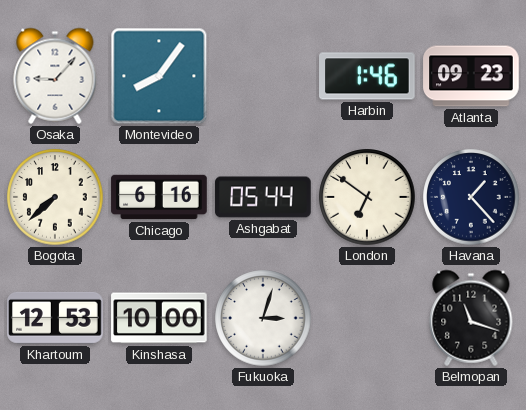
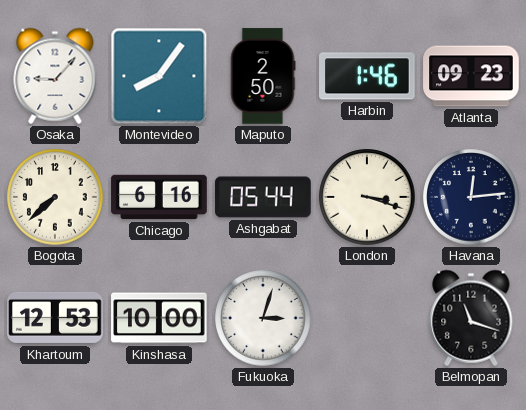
Maputo: none -> 2:50 (263, 76)
London: 6:51 -> 3:18 (367, 197)
Havana: 1:23 -> 12:14 (471, 197)
